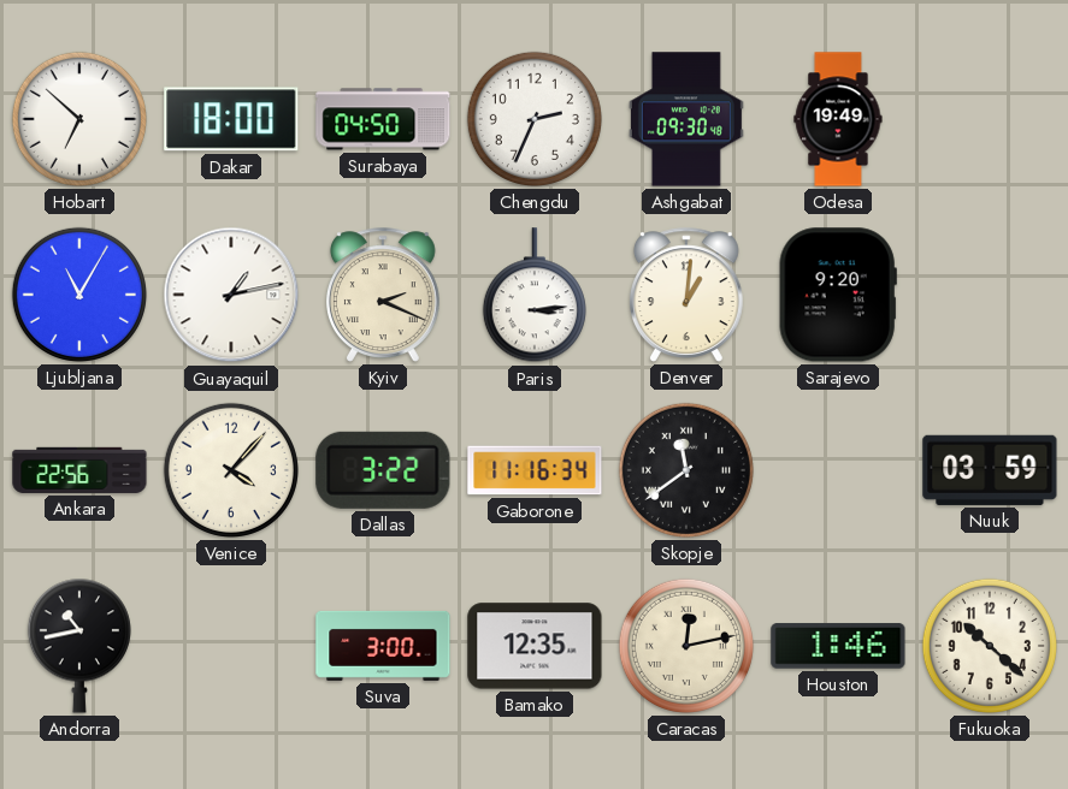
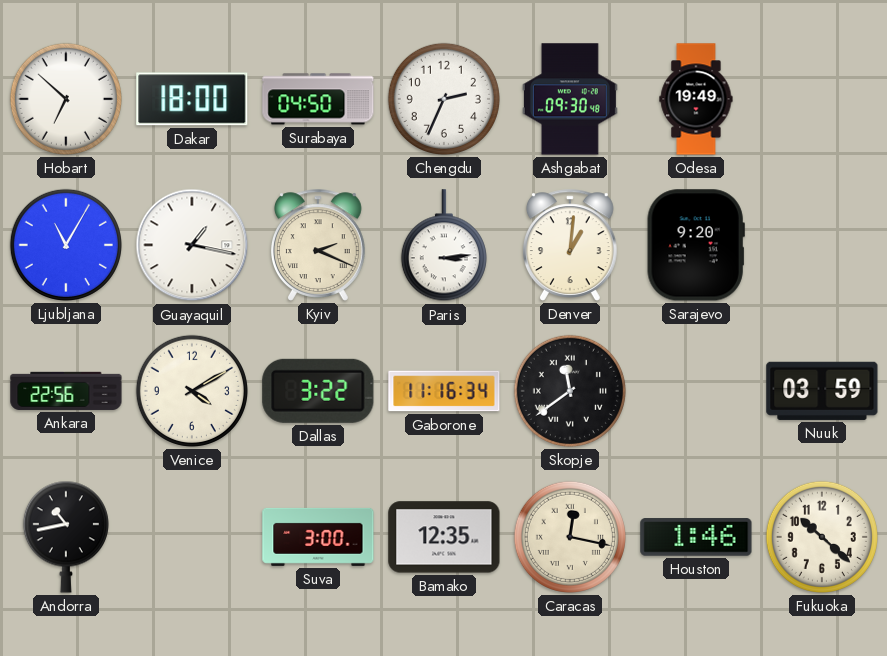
Guayaquil: 1:13 -> 1:17 (192, 245)
Venice: 4:07 -> 4:10 (192, 391)
Caracas: 12:13 -> 12:17 (570, 537)
